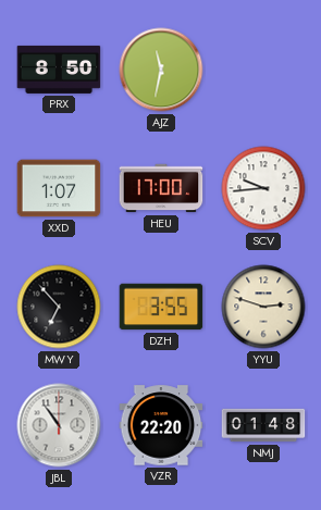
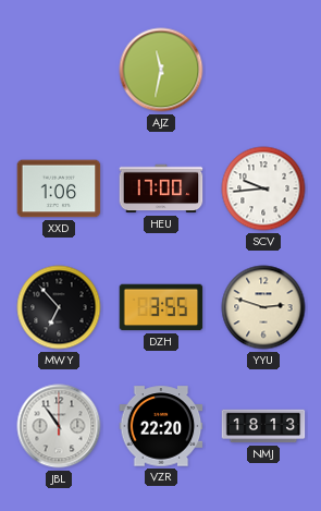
PRX: 8:50 -> none (59, 70)
XXD: 1:07 -> 1:06 (59, 188)
NMJ: 01:48 -> 18:13 (263, 426)
